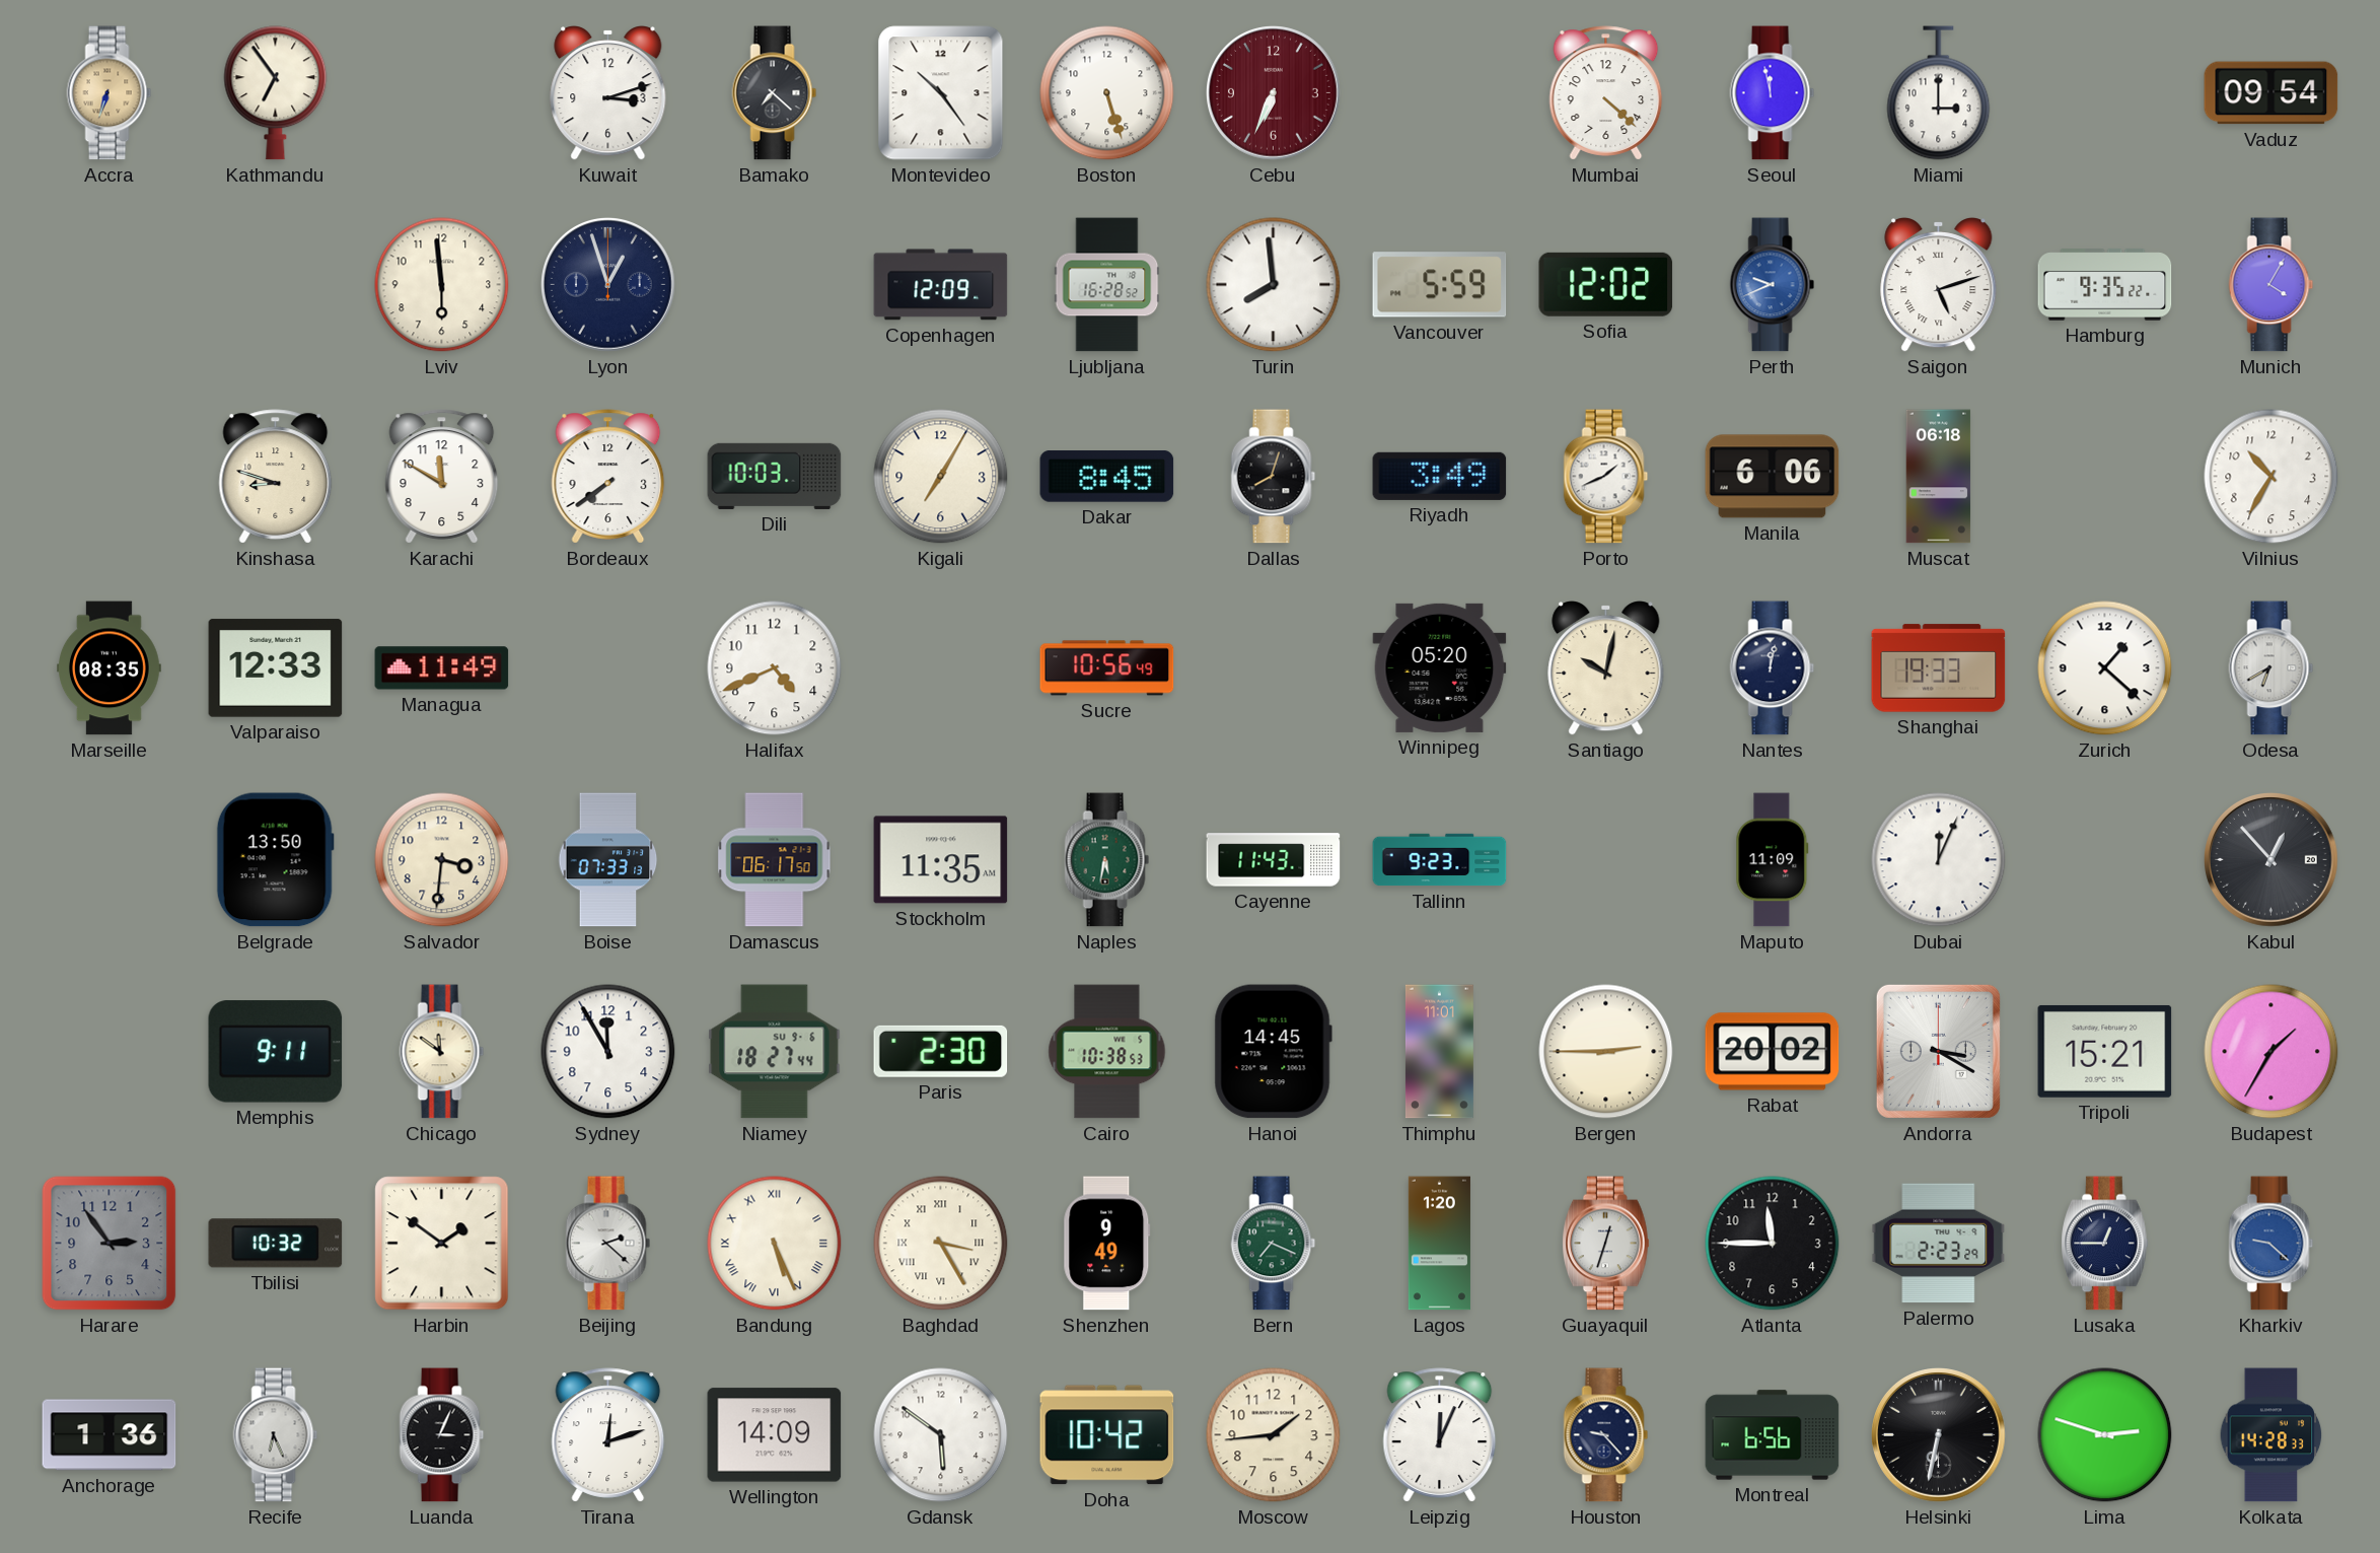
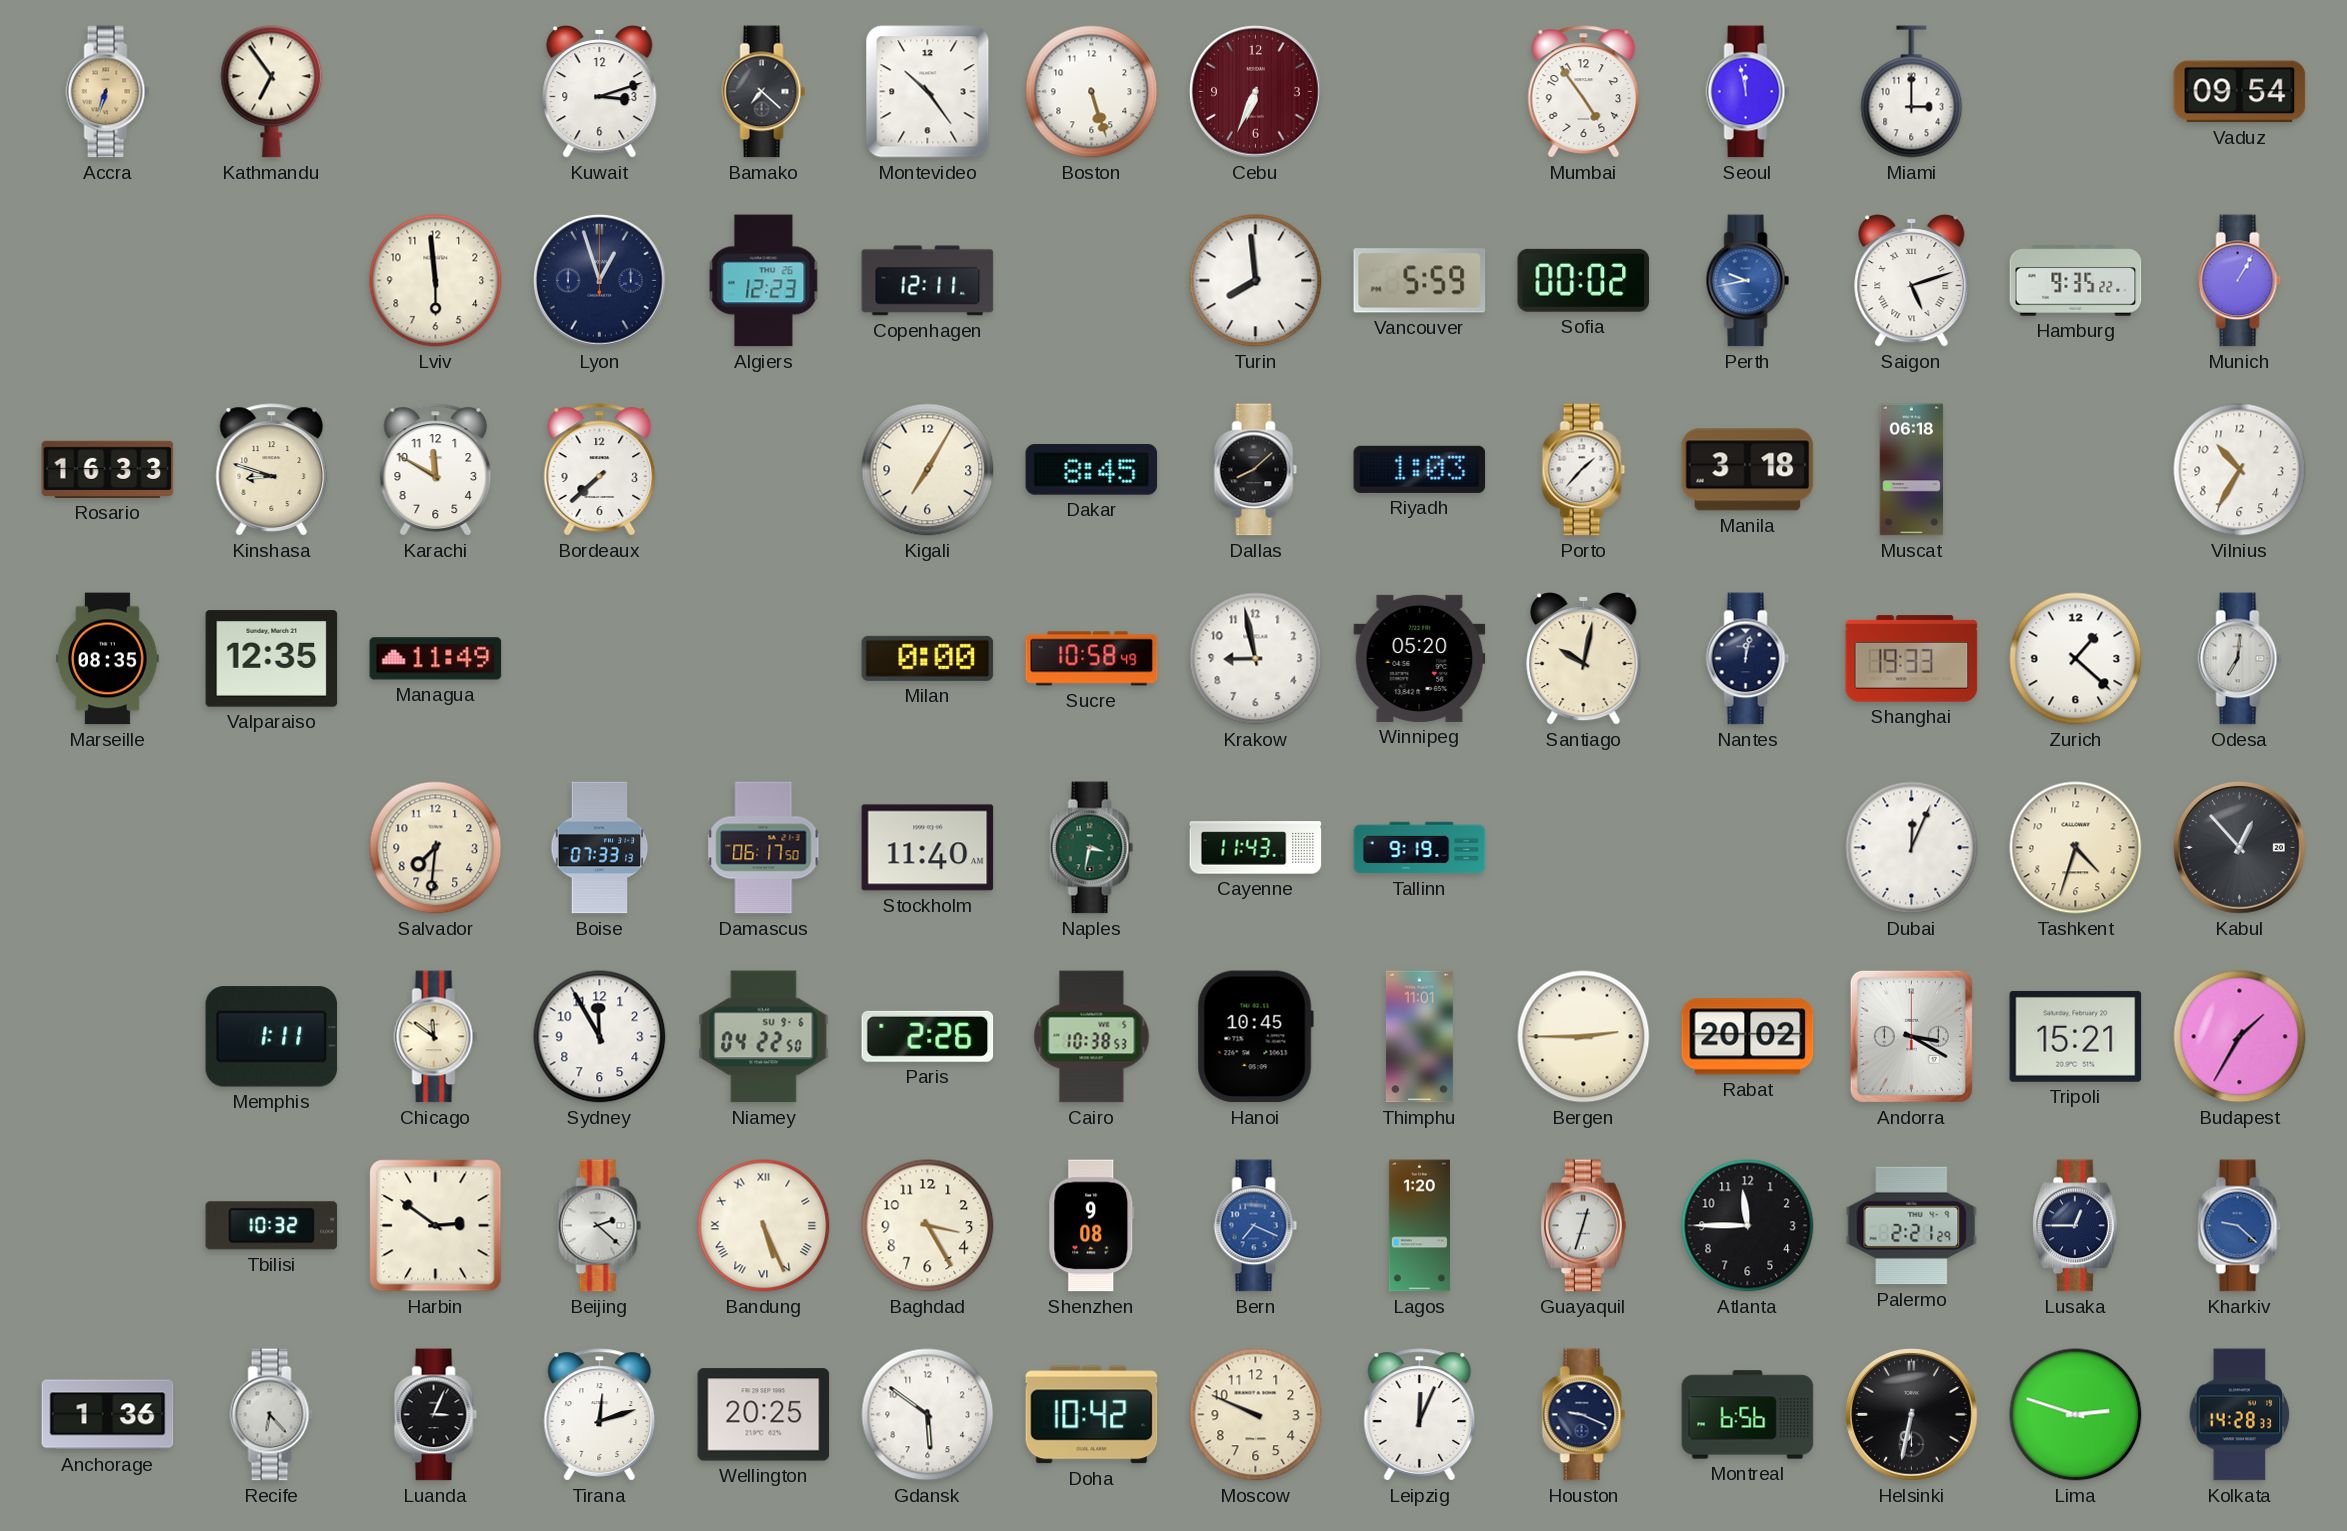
Mumbai: 4:22 -> 4:54 (1584, 92)
Algiers: none -> 12:23 (764, 281)
Copenhagen: 12:09 -> 12:11 (928, 281)
Ljubljana: 16:28 -> none (1107, 285)
Sofia: 12:02 -> 00:02 (1584, 280)
Perth: 9:41 -> 9:43 (1748, 281)
Munich: 4:05 -> 1:05 (2240, 281)
Rosario: none -> 16:33 (108, 469)
Bordeaux: 7:39 -> 7:38 (600, 470)
Dili: 10:03 -> none (775, 476)
Dallas: 8:03 -> 8:08 (1256, 470)
Riyadh: 3:49 -> 1:03 (1420, 469)
Porto: 1:41 -> 1:37 (1584, 470)
Manila: 6:06 -> 3:18 (1748, 470)
Valparaiso: 12:33 -> 12:35 (272, 659)
Halifax: 4:41 -> none (775, 668)
Milan: none -> 0:00 (928, 658)
Sucre: 10:56 -> 10:58 (1092, 659)
Krakow: none -> 8:58 (1256, 659)
Odesa: 6:40 -> 7:01 (2240, 659)
Belgrade: 13:50 -> none (275, 860)
Salvador: 3:31 -> 7:31 (436, 848)
Stockholm: 11:35 -> 11:40 (928, 848)
Naples: 5:32 -> 3:32 (1092, 848)
Tallinn: 9:23 -> 9:19 (1420, 848)
Maputo: 11:09 -> none (1773, 860)
Tashkent: none -> 4:33 (2076, 848)
Memphis: 9:11 -> 1:11 (272, 1037)
Niamey: 18:27 -> 04:22 (764, 1037)
Paris: 2:30 -> 2:26 (928, 1036)
Hanoi: 14:45 -> 10:45 (1255, 1037)
Harare: 2:54 -> none (110, 1244)
Harbin: 1:51 -> 2:51 (436, 1226)
Baghdad numerals: Roman -> Arabic (928, 1226)
Shenzhen: 9:49 -> 9:08 (1092, 1226)
Bern dial: green -> blue (1256, 1226)
Palermo: 2:23 -> 2:21 (1912, 1226)
Recife: 6:26 -> 6:23 (272, 1415)
Wellington: 14:09 -> 20:25 (764, 1415)
Moscow: 1:44 -> 9:49 (1256, 1415)
Houston: 9:23 -> 9:19 (1584, 1415)
